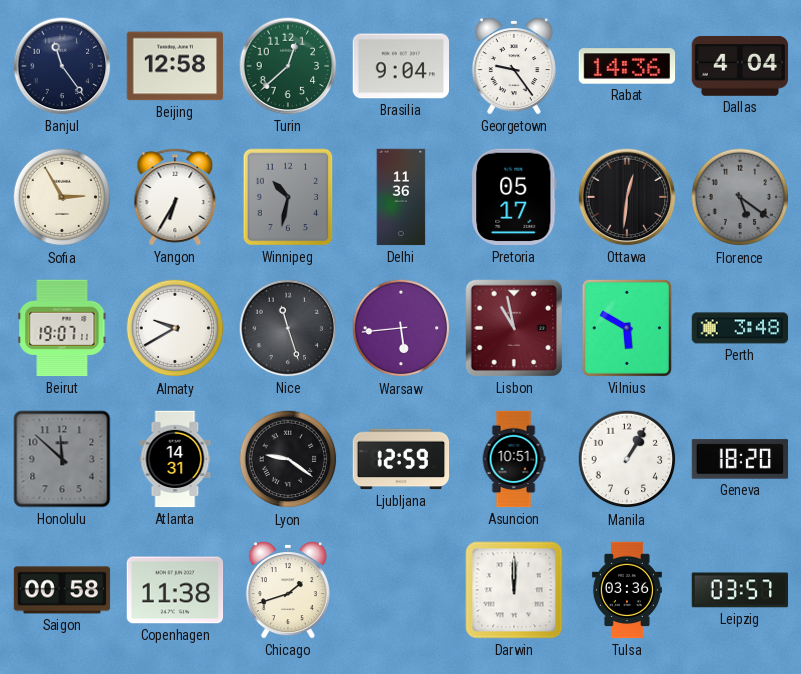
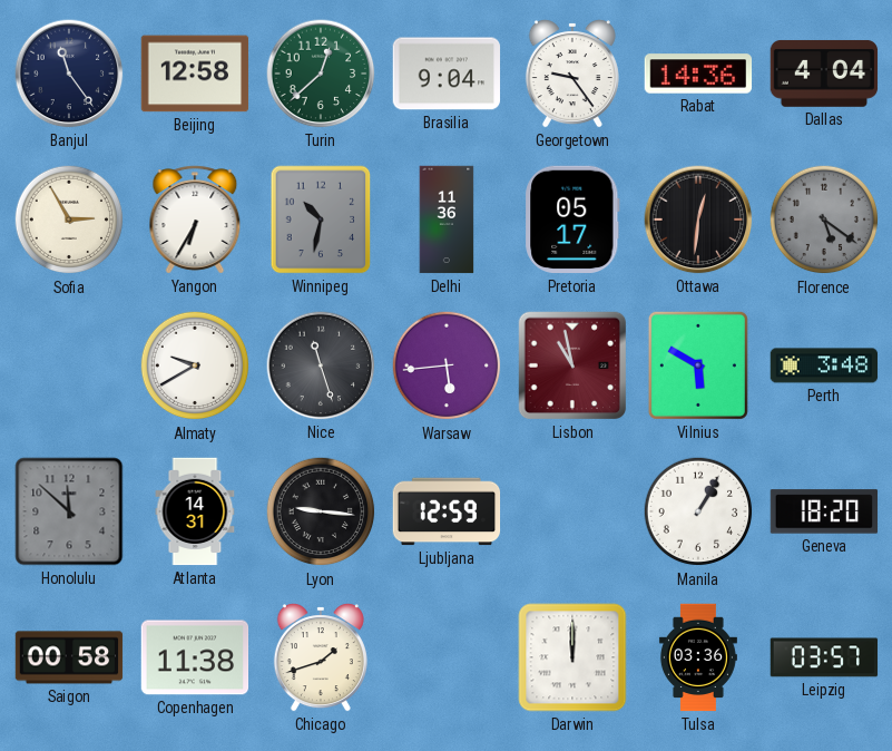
Beirut: 19:07 -> none (62, 328)
Lyon: 9:21 -> 9:16 (321, 511)
Asuncion: 10:51 -> none (514, 459)
